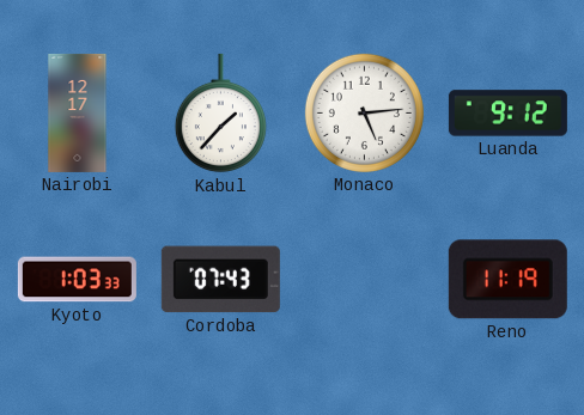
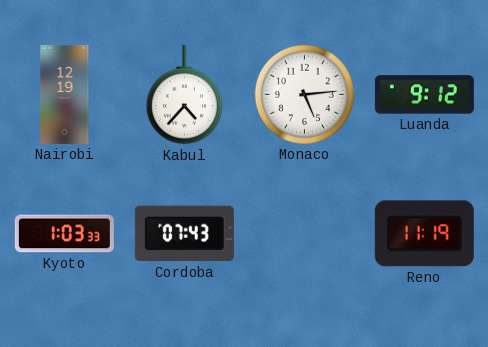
Nairobi: 12:17 -> 12:19 (65, 94)
Kabul: 1:37 -> 4:37 (184, 95)
